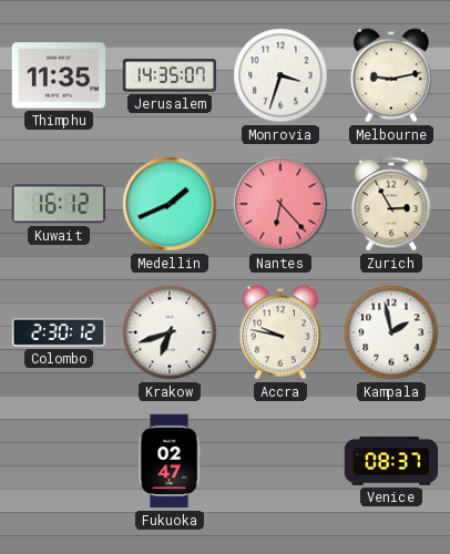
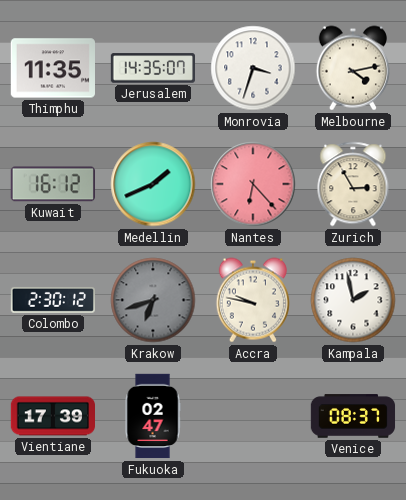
Melbourne: 9:13 -> 4:13 (353, 68)
Krakow dial: white -> grey (153, 300)
Vientiane: none -> 17:39 (52, 416)
